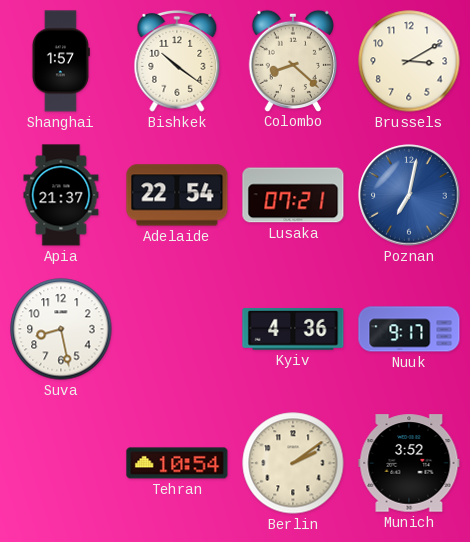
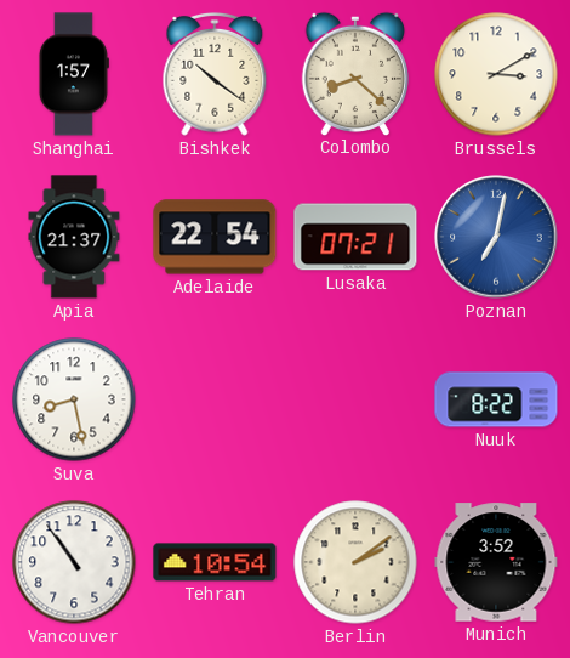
Kyiv: 4:36 -> none (293, 330)
Nuuk: 9:17 -> 8:22 (496, 399)
Vancouver: none -> 10:54 (74, 562)
